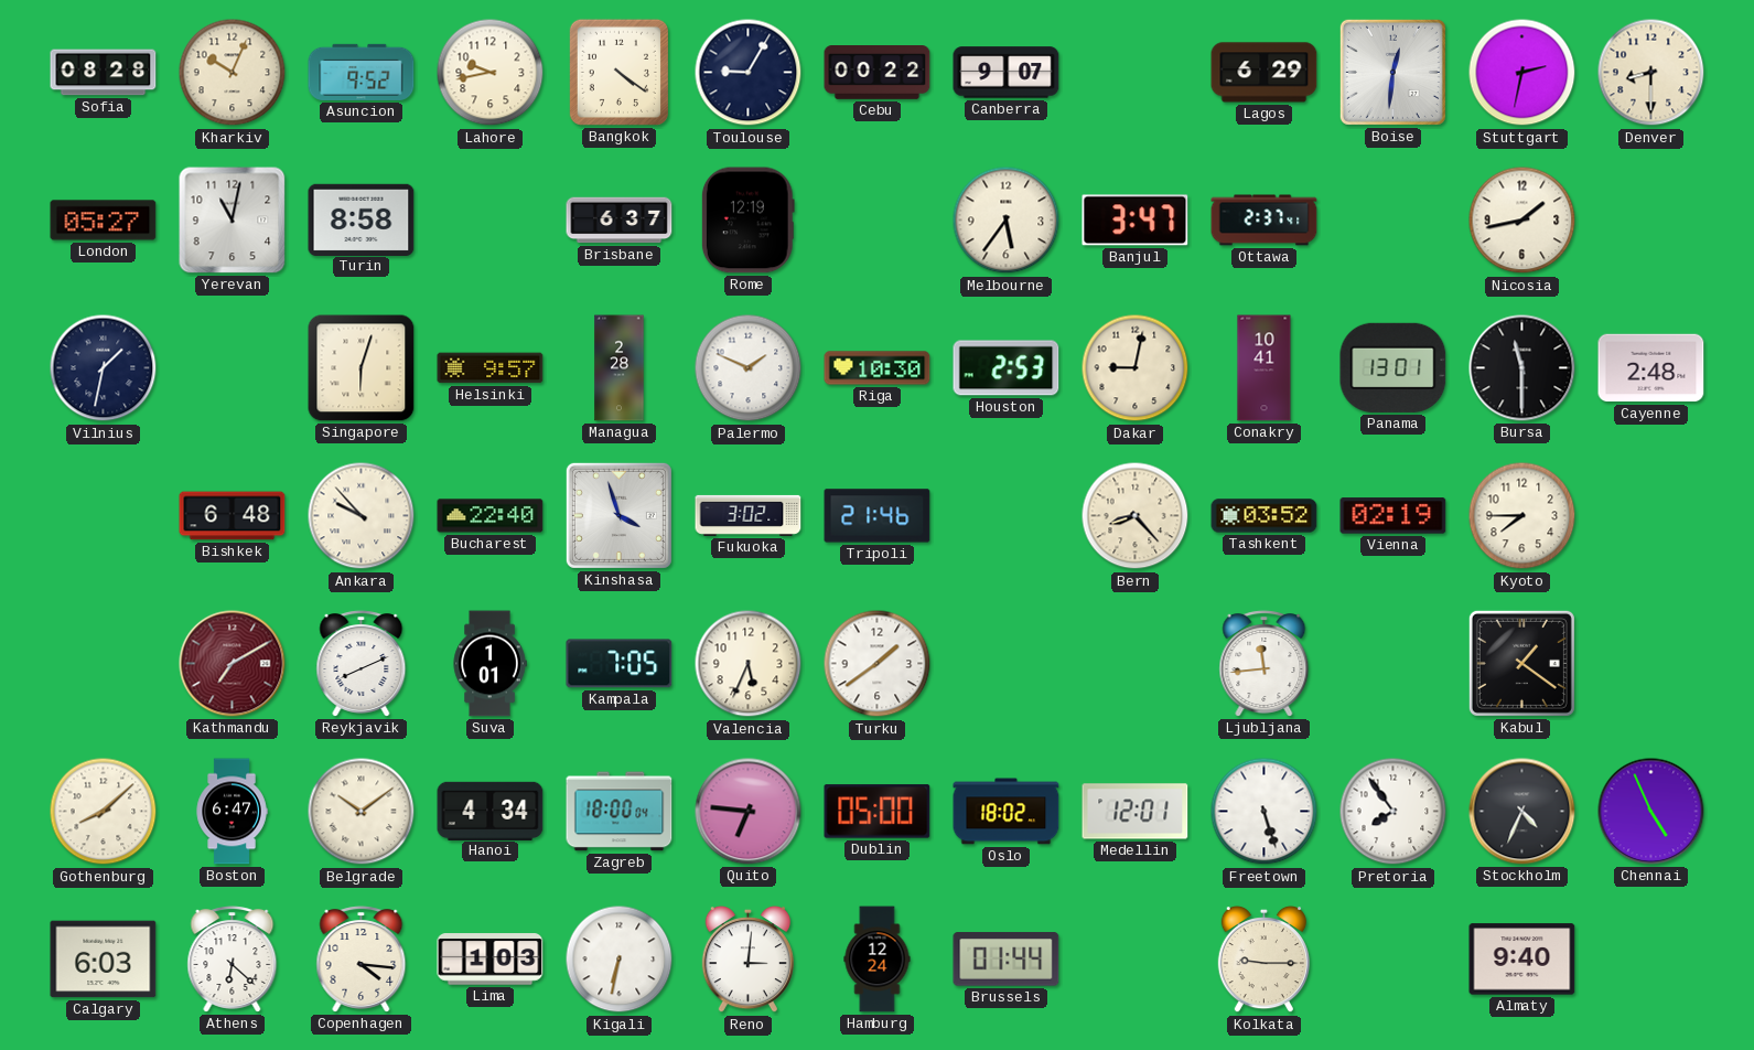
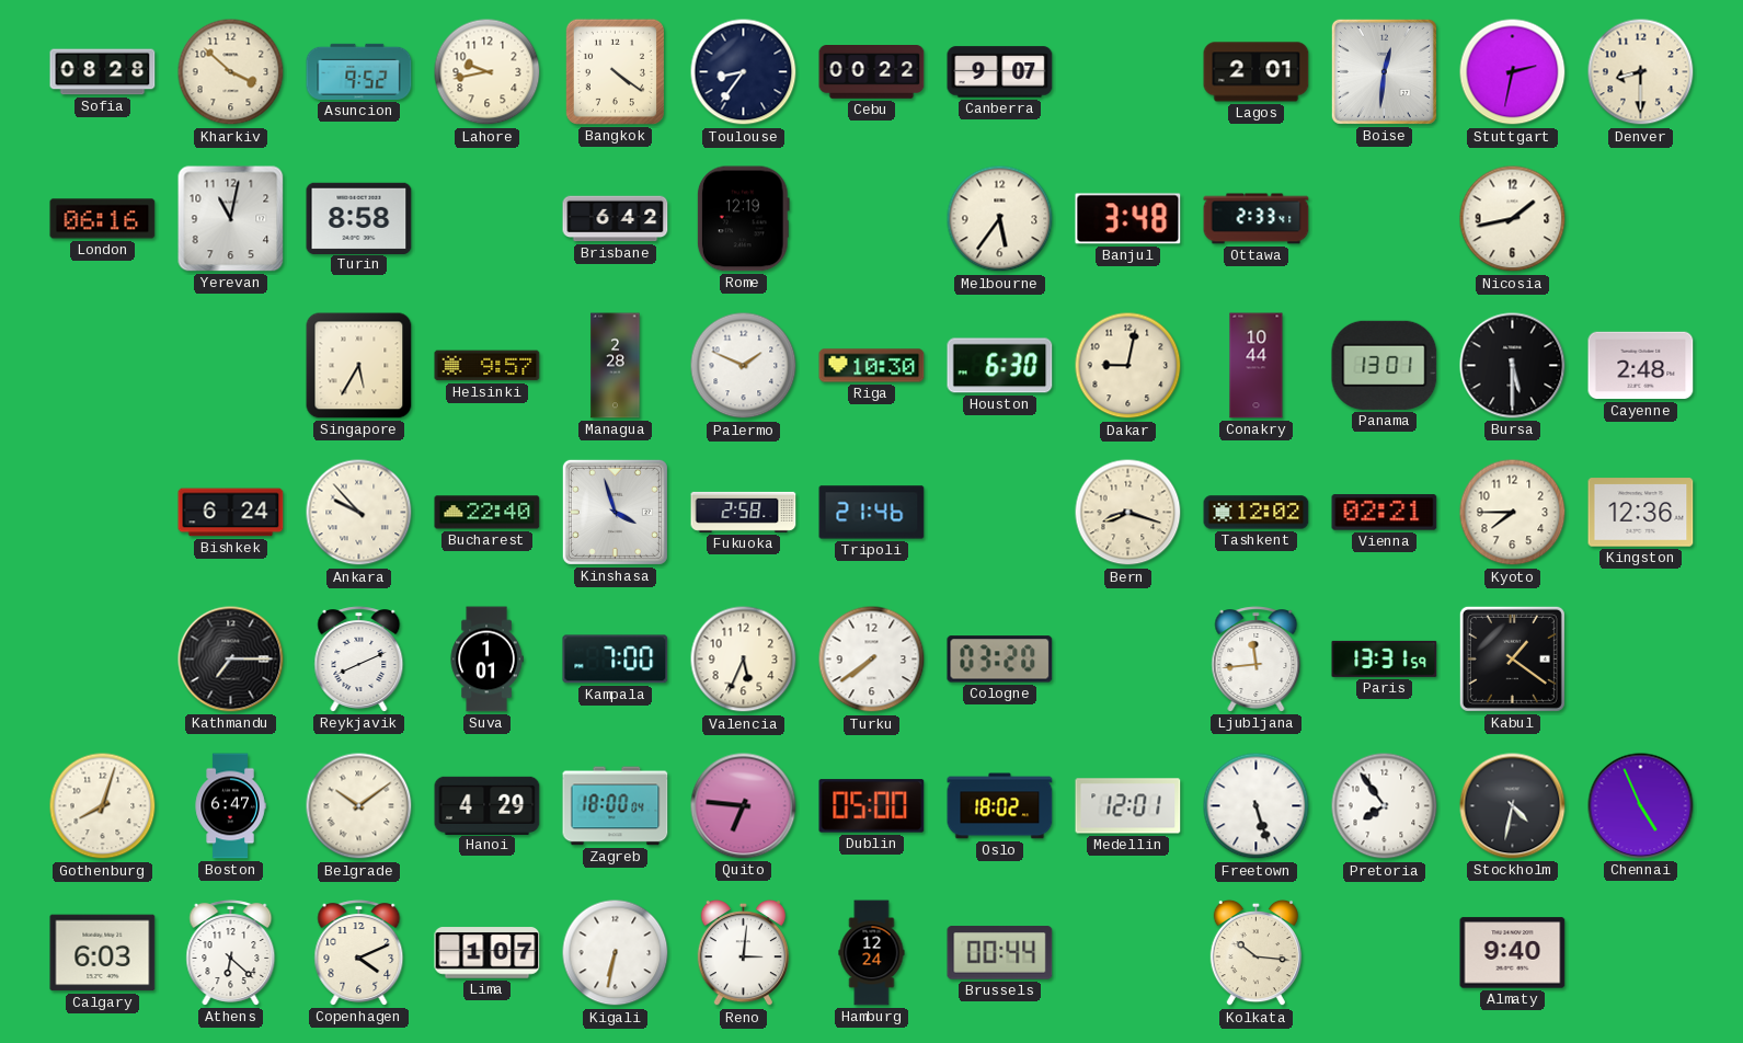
Kharkiv: 10:04 -> 3:52 (231, 72)
Toulouse: 9:05 -> 8:36 (744, 72)
Lagos: 6:29 -> 2:01 (1257, 72)
London: 05:27 -> 06:16 (103, 219)
Brisbane: 6:37 -> 6:42 (616, 219)
Banjul: 3:47 -> 3:48 (1128, 219)
Ottawa: 2:37 -> 2:33 (1257, 219)
Vilnius: 1:32 -> none (104, 368)
Singapore: 6:03 -> 5:35 (359, 366)
Houston: 2:53 -> 6:30 (1000, 366)
Conakry: 10:41 -> 10:44 (1257, 366)
Bursa: 11:30 -> 5:30 (1513, 366)
Bishkek: 6:48 -> 6:24 (231, 513)
Fukuoka: 3:02 -> 2:58 (744, 512)
Bern: 8:23 -> 8:18 (1128, 513)
Tashkent: 03:52 -> 12:02 (1257, 513)
Vienna: 02:19 -> 02:21 (1385, 513)
Kingston: none -> 12:36 (1641, 513)
Kathmandu: 7:10 -> 7:15 (231, 660)
Kathmandu dial: burgundy -> black (231, 660)
Kampala: 7:05 -> 7:00 (616, 660)
Turku: 1:39 -> 7:39 (872, 660)
Cologne: none -> 03:20 (1000, 660)
Paris: none -> 13:31 (1385, 658)
Gothenburg: 8:08 -> 8:03 (103, 806)
Hanoi: 4:34 -> 4:29 (488, 805)
Stockholm: 4:34 -> 4:32 (1513, 806)
Copenhagen: 4:16 -> 4:11 (359, 953)
Lima: 1:03 -> 1:07 (488, 953)
Brussels: 01:44 -> 00:44 (1000, 953)
Kolkata: 9:15 -> 10:16 (1255, 953)
